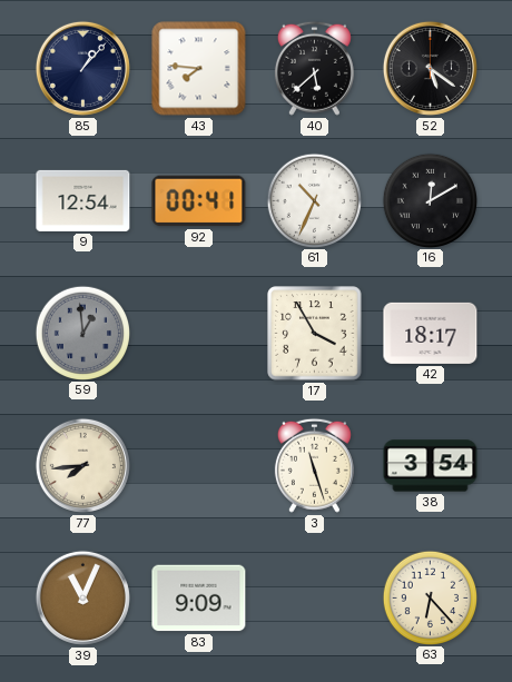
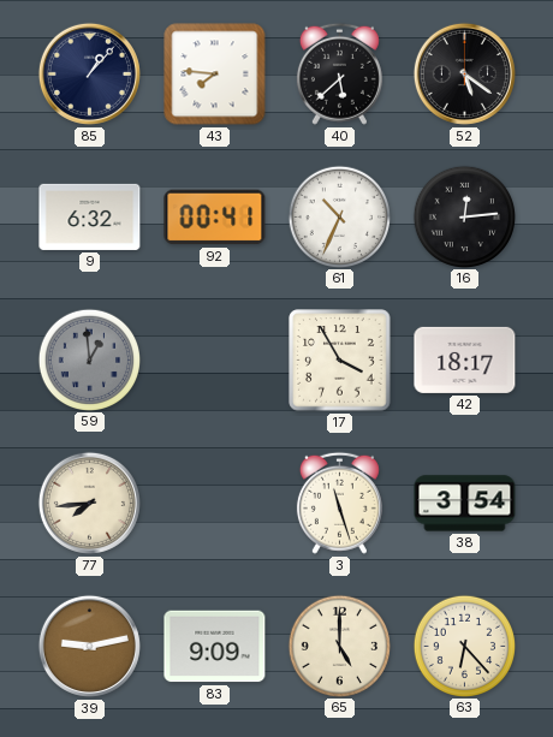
9: 12:54 -> 6:32 (90, 216)
16: 12:10 -> 12:14 (464, 216)
39: 11:04 -> 9:13 (89, 646)
65: none -> 5:00 (339, 646)
